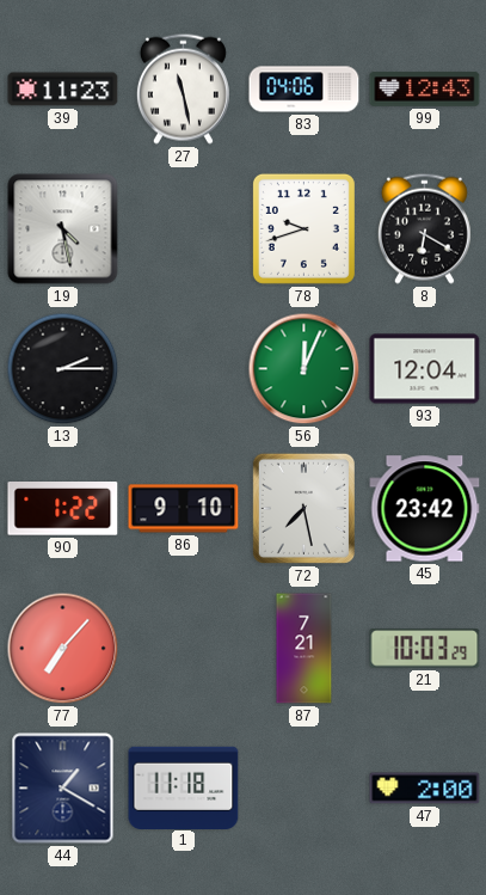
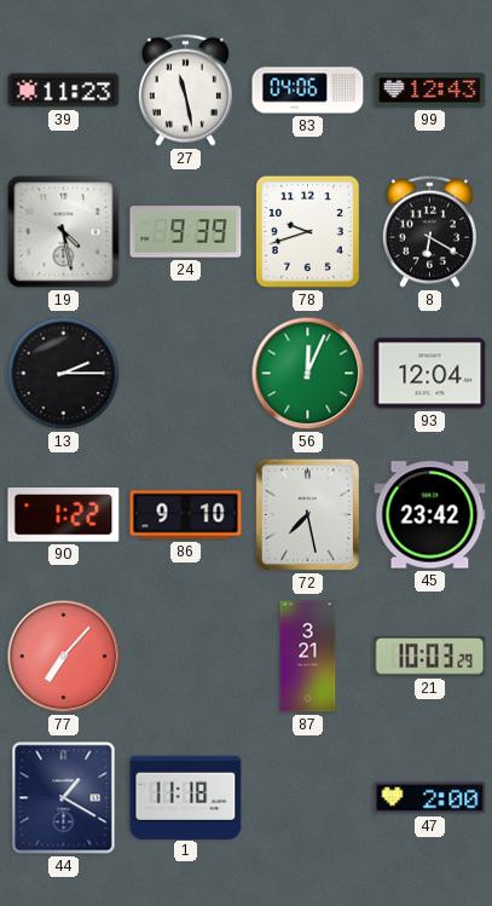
24: none -> 9:39 (186, 232)
87: 7:21 -> 3:21 (308, 657)
